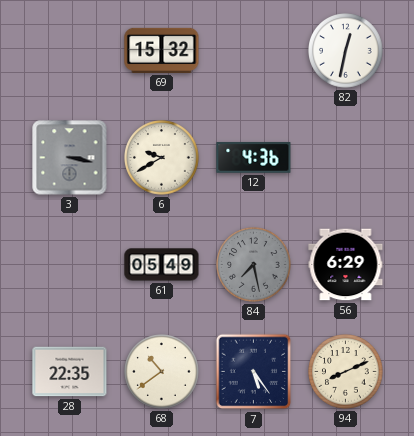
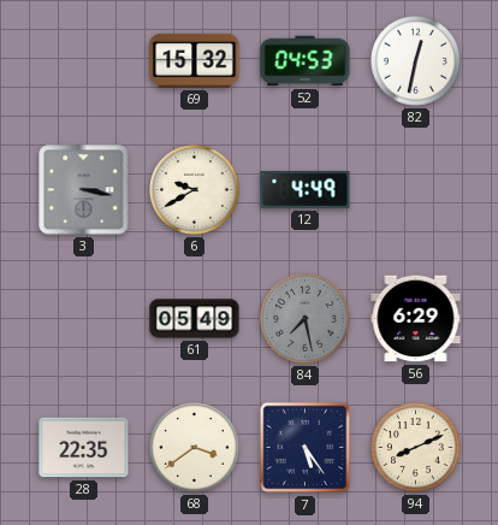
52: none -> 04:53 (306, 61)
12: 4:36 -> 4:49 (306, 190)
68: 10:39 -> 3:39 (195, 448)
